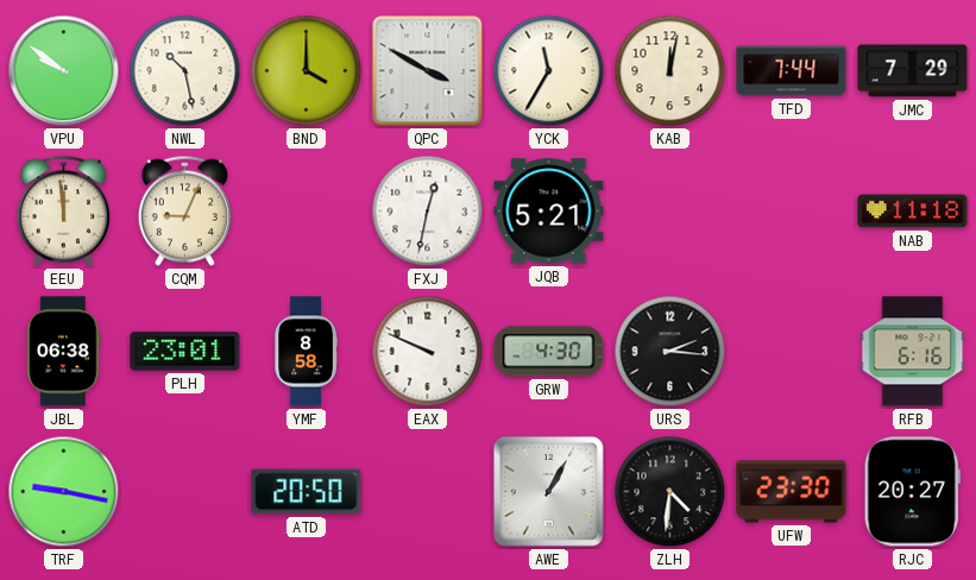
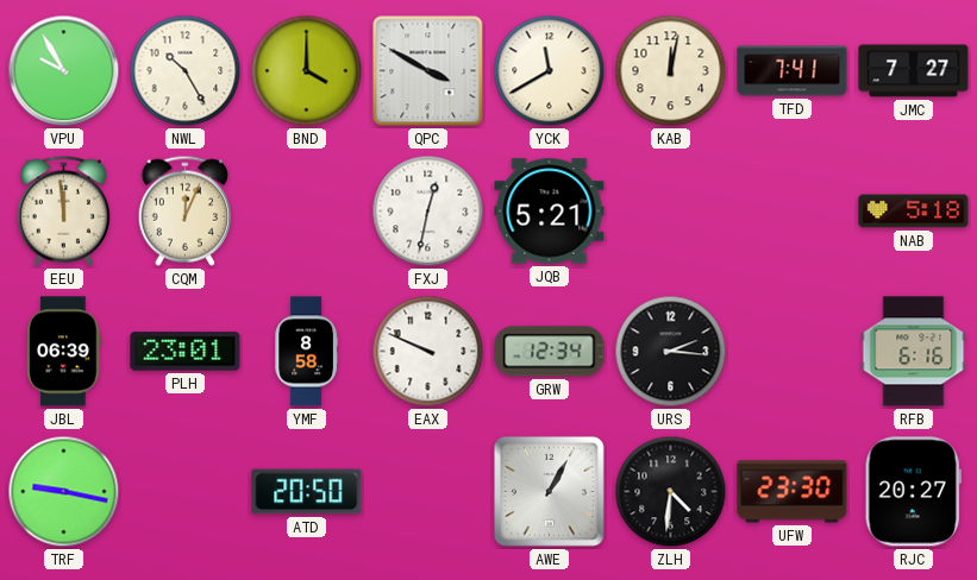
VPU: 9:51 -> 9:55 (64, 71)
NWL: 10:28 -> 10:25 (186, 71)
YCK: 11:35 -> 11:40 (550, 71)
TFD: 7:44 -> 7:41 (793, 71)
JMC: 7:29 -> 7:27 (914, 71)
CQM: 9:04 -> 12:04 (184, 210)
NAB: 11:18 -> 5:18 (914, 212)
JBL: 06:38 -> 06:39 (64, 352)
GRW: 4:30 -> 12:34 (550, 352)
